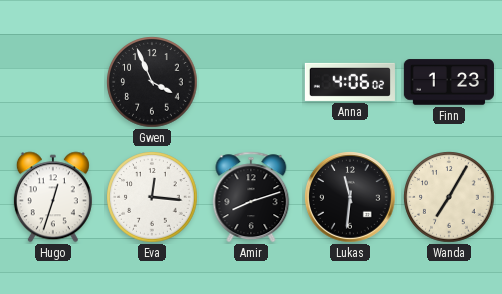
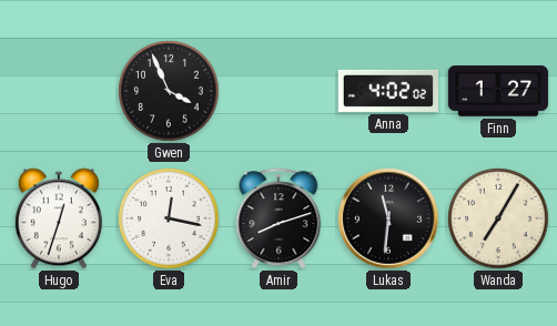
Anna: 4:06 -> 4:02 (388, 91)
Finn: 1:23 -> 1:27 (498, 91)
Eva: 12:16 -> 12:17 (169, 218)
